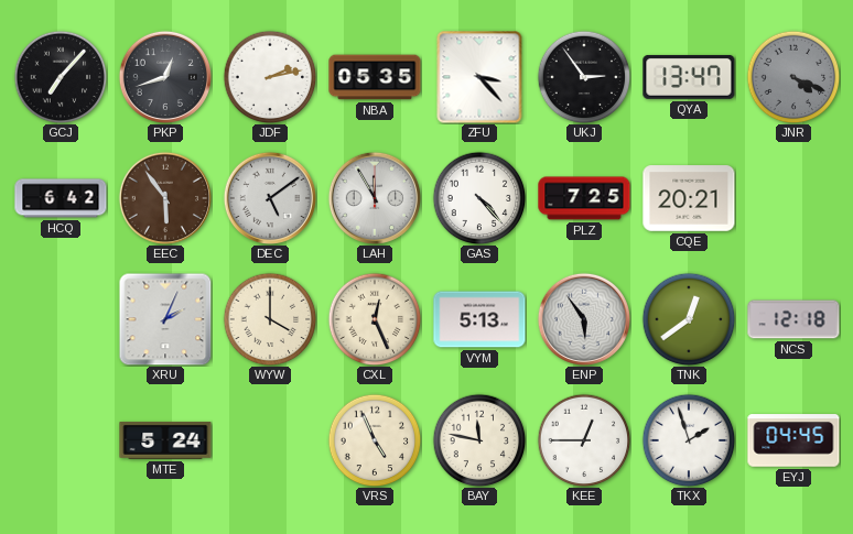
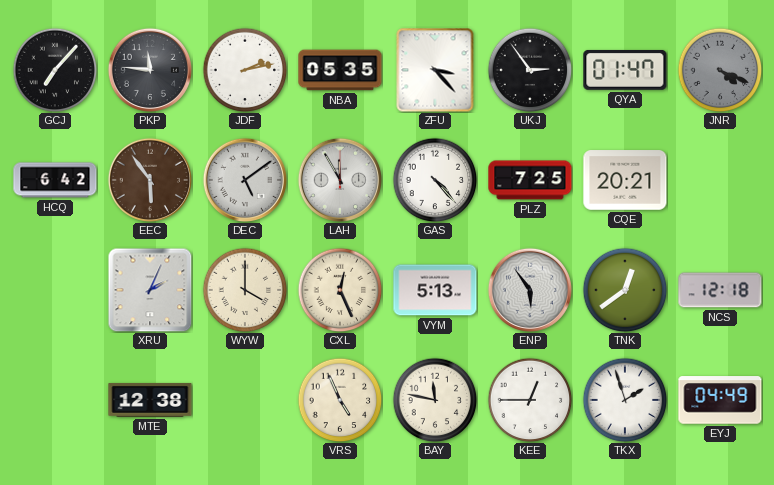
PKP: 12:42 -> 11:46 (149, 69)
QYA: 13:47 -> 01:47 (625, 70)
MTE: 5:24 -> 12:38 (150, 400)
EYJ: 04:45 -> 04:49 (720, 400)
